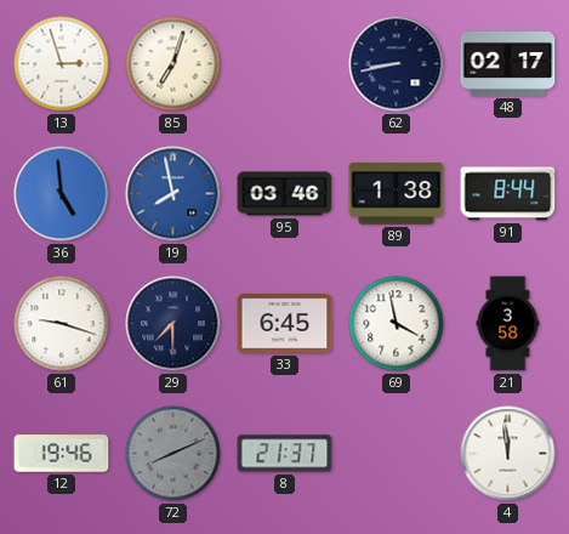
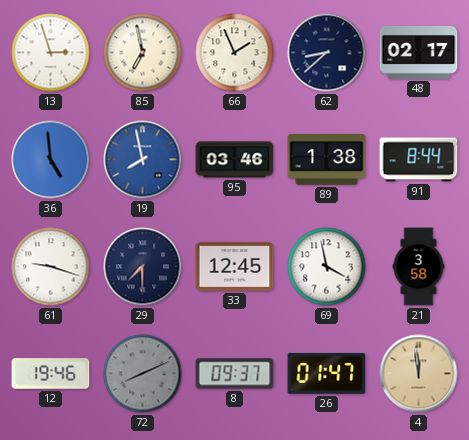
85: 7:03 -> 6:58 (143, 53)
66: none -> 1:56 (235, 53)
62: 8:43 -> 8:38 (327, 53)
33: 6:45 -> 12:45 (235, 267)
8: 21:37 -> 09:37 (235, 374)
26: none -> 01:47 (327, 373)
4 dial: white -> champagne (419, 374)
